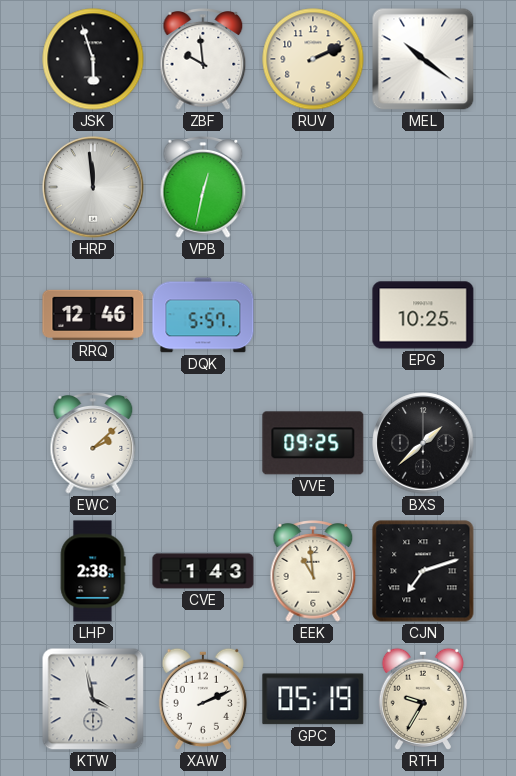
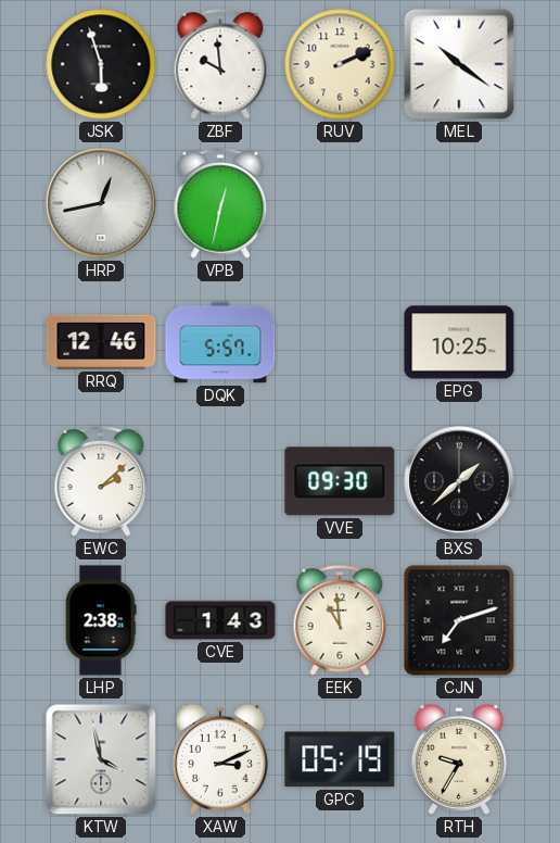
HRP: 11:59 -> 12:43 (101, 203)
VVE: 09:25 -> 09:30 (340, 481)
XAW: 2:11 -> 3:11 (220, 759)
